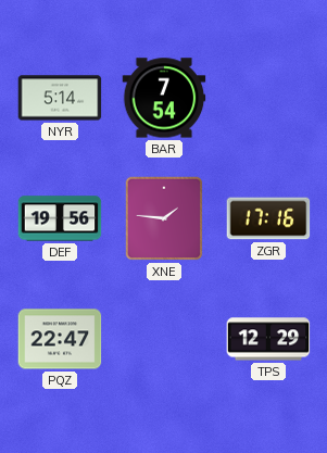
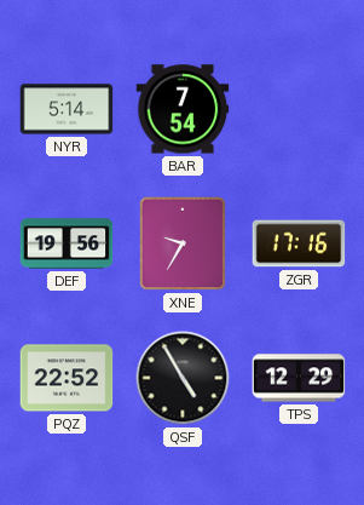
XNE: 1:46 -> 9:35 (183, 243)
PQZ: 22:47 -> 22:52 (67, 378)
QSF: none -> 4:55 (183, 378)
